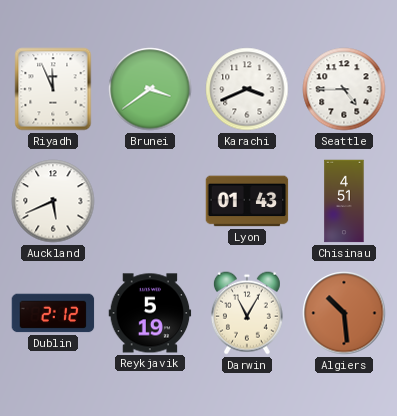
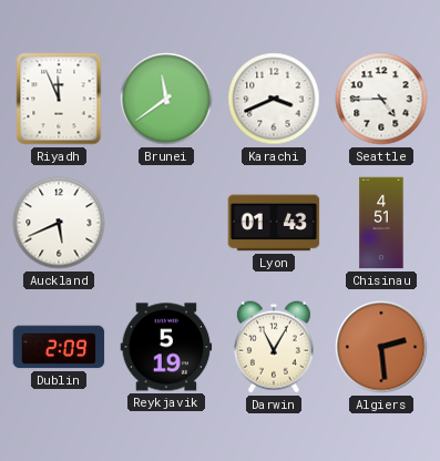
Brunei: 3:39 -> 11:39 (166, 99)
Dublin: 2:12 -> 2:09 (59, 347)
Algiers: 10:29 -> 2:29 (381, 347)
